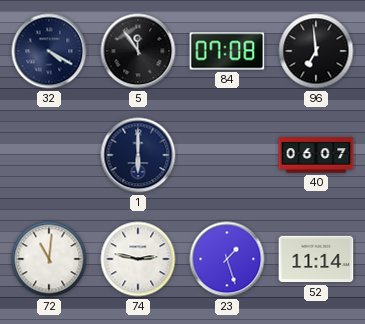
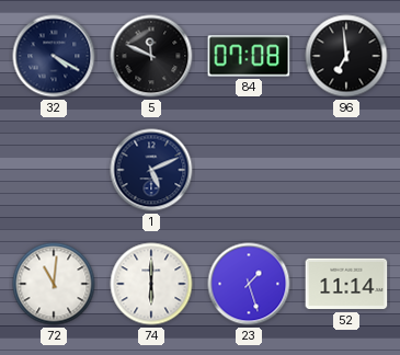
5: 11:54 -> 11:49 (151, 56)
1: 6:00 -> 5:11 (151, 170)
40: 06:07 -> none (316, 155)
74: 2:47 -> 6:00 (151, 284)
